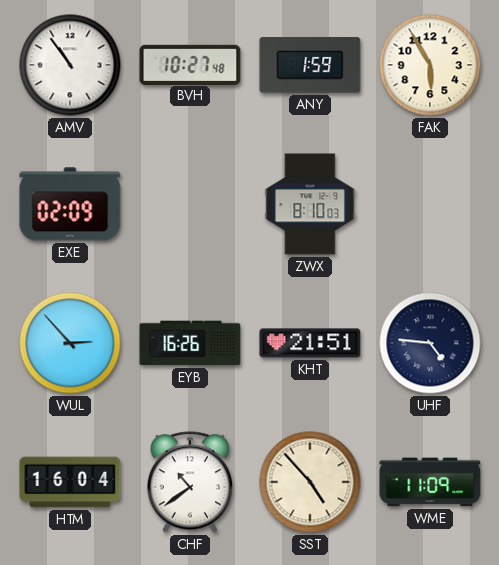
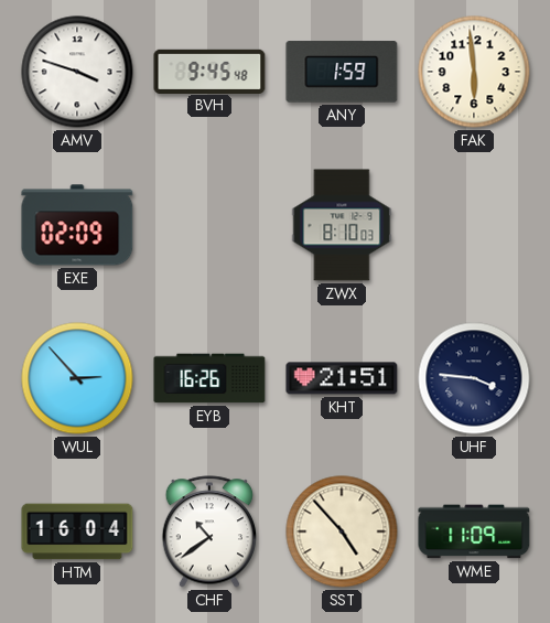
AMV: 10:54 -> 3:48 (77, 72)
BVH: 10:27 -> 9:45 (209, 71)
FAK: 5:55 -> 5:59 (474, 72)
UHF: 4:46 -> 3:46 (474, 378)
